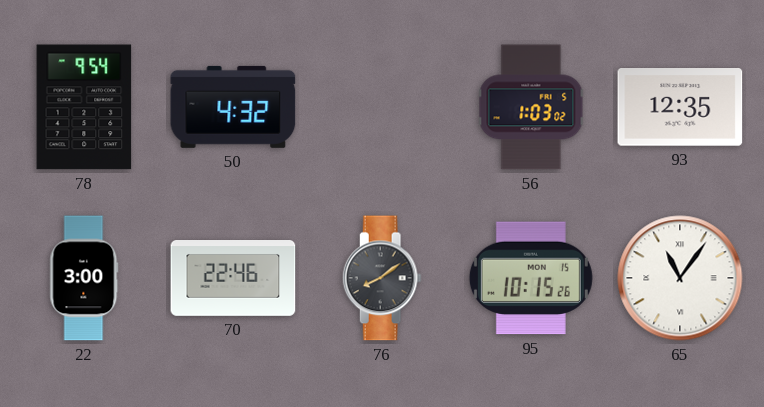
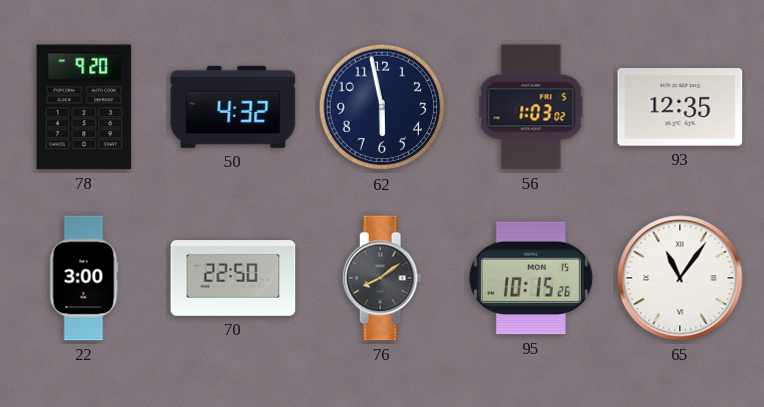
78: 9:54 -> 9:20 (84, 107)
62: none -> 5:58 (382, 107)
70: 22:46 -> 22:50 (233, 279)
